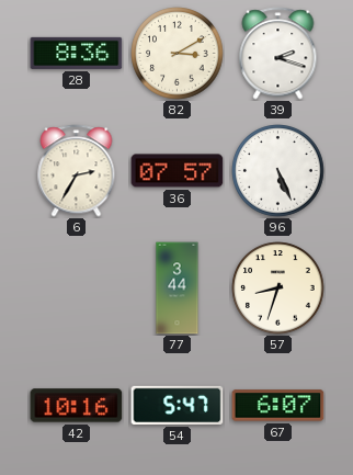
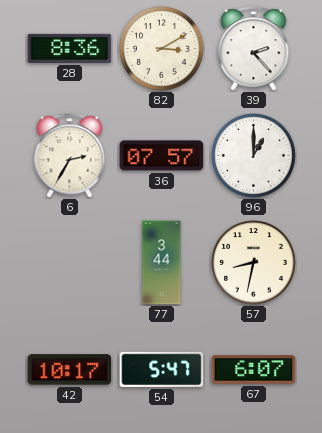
39: 2:18 -> 2:23 (254, 49)
96: 5:26 -> 1:00 (254, 156)
57: 8:33 -> 8:32 (254, 263)
42: 10:16 -> 10:17 (70, 370)
